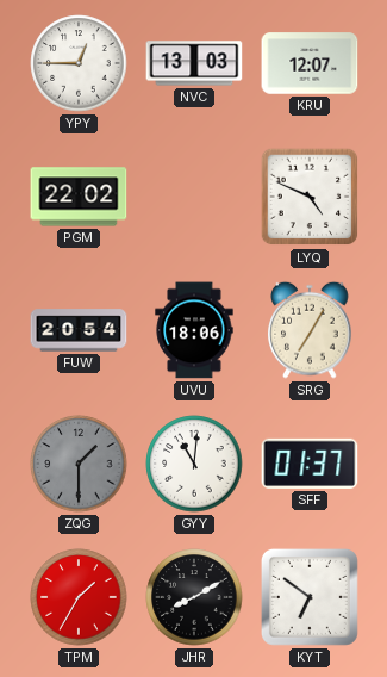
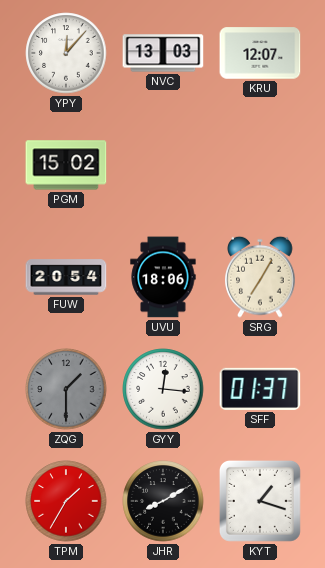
YPY: 12:45 -> 12:07 (66, 53)
PGM: 22:02 -> 15:02 (66, 165)
LYQ: 4:49 -> none (310, 197)
GYY: 11:01 -> 12:16 (163, 389)
KYT: 6:51 -> 1:18 (260, 501)
